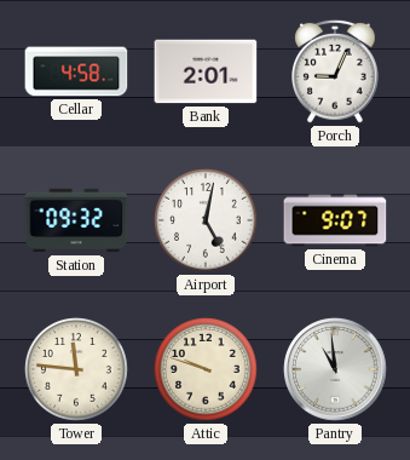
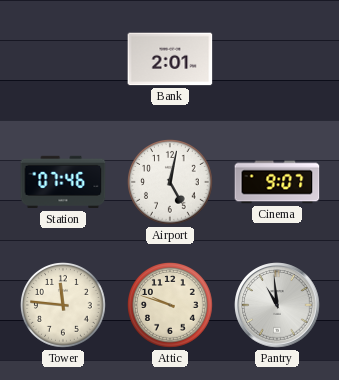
Cellar: 4:58 -> none (76, 71)
Porch: 9:04 -> none (336, 71)
Station: 09:32 -> 07:46 (63, 182)
